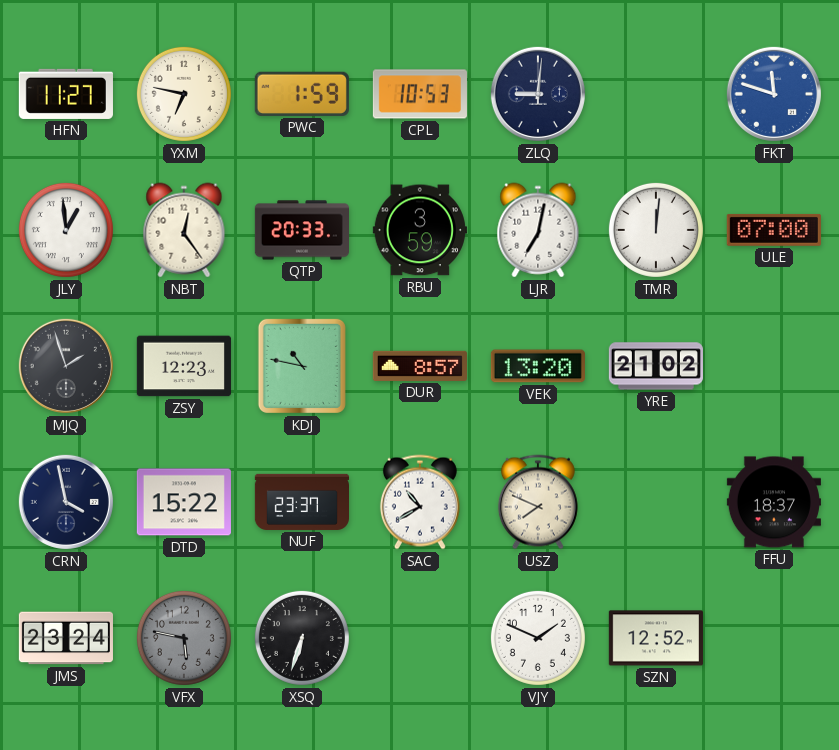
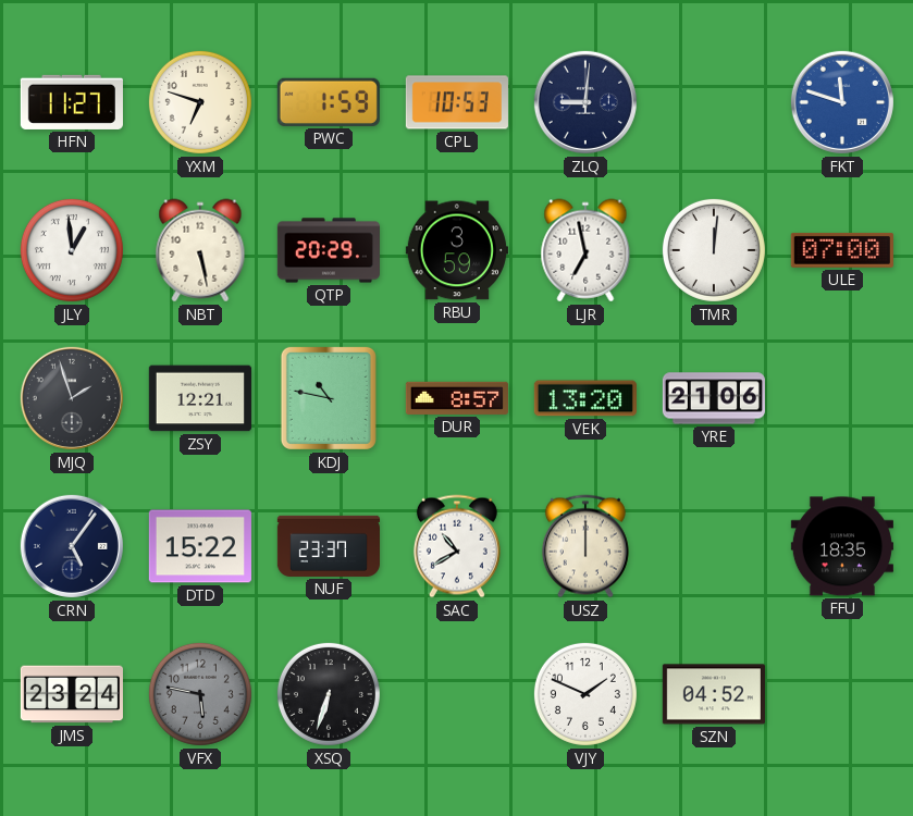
YXM: 6:47 -> 6:48 (200, 102)
NBT: 12:24 -> 5:28 (200, 250)
QTP: 20:33 -> 20:29 (328, 250)
LJR: 7:02 -> 6:58 (585, 250)
ZSY: 12:23 -> 12:21 (200, 398)
YRE: 21:02 -> 21:06 (714, 398)
CRN: 3:58 -> 5:06 (72, 546)
USZ: 7:49 -> 12:00 (585, 546)
FFU: 18:37 -> 18:35 (842, 546)
SZN: 12:52 -> 04:52 (714, 694)
